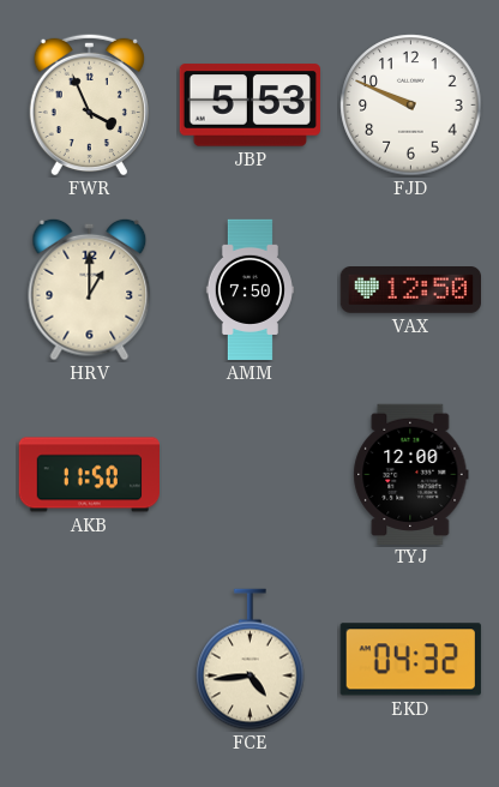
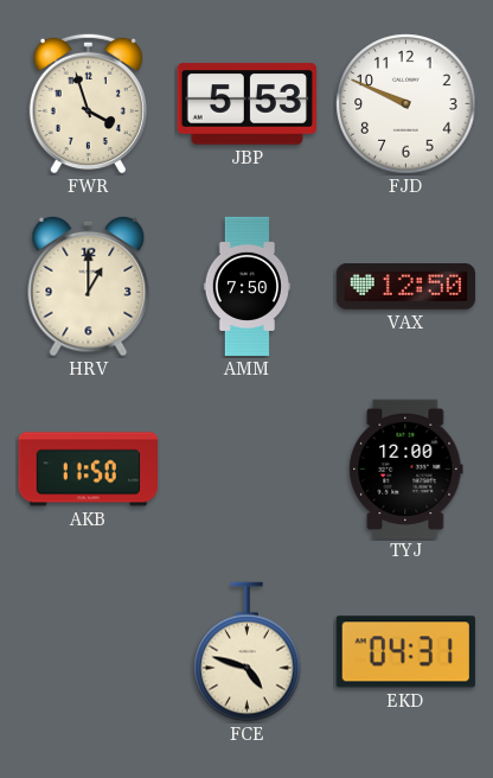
FWR: 3:56 -> 3:57 (88, 103)
FCE: 4:44 -> 4:48 (248, 652)
EKD: 04:32 -> 04:31 (405, 652)
